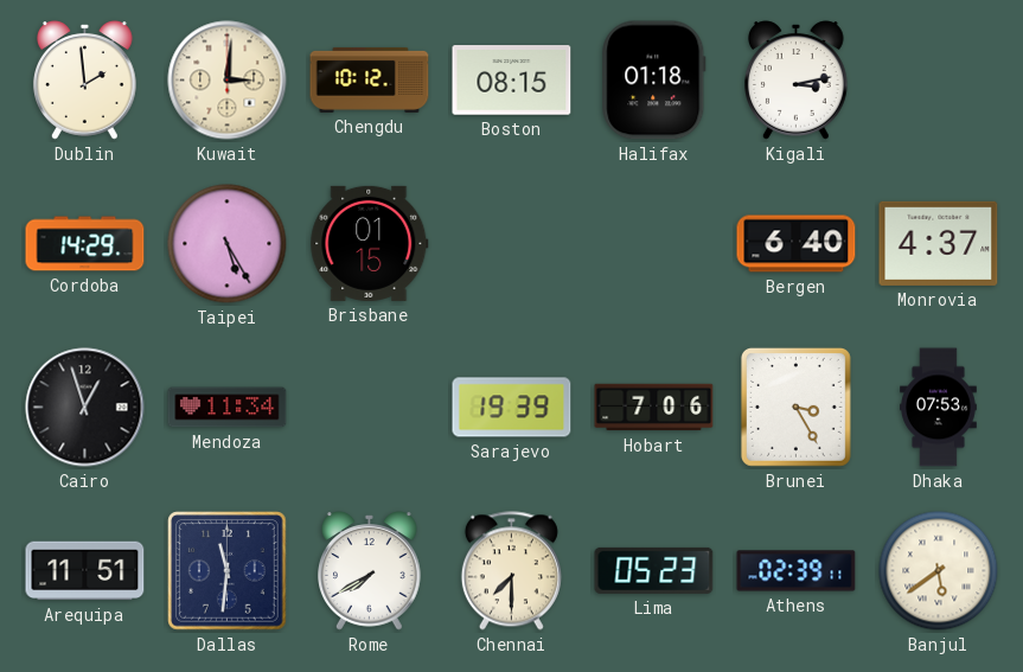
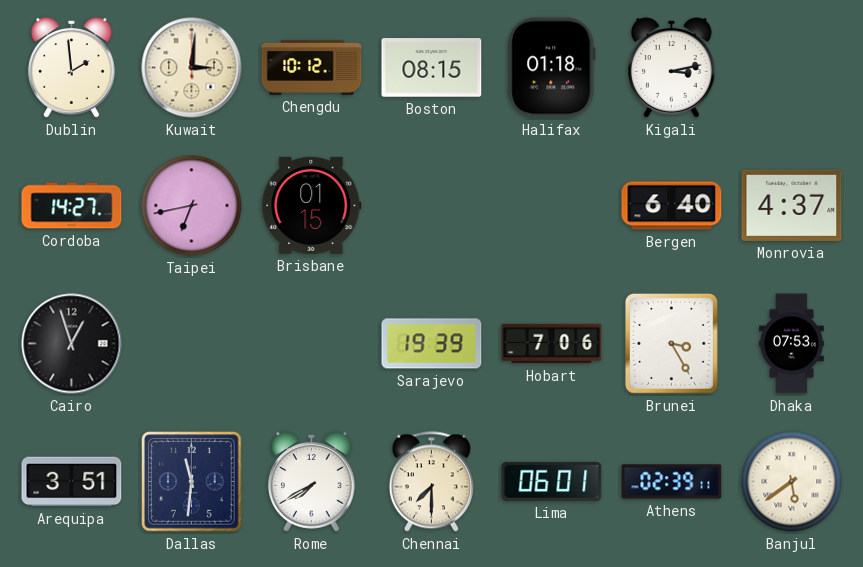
Cordoba: 14:29 -> 14:27 (72, 206)
Taipei: 5:25 -> 6:43 (192, 206)
Mendoza: 11:34 -> none (228, 408)
Arequipa: 11:51 -> 3:51 (72, 482)
Lima: 05:23 -> 06:01 (552, 481)
